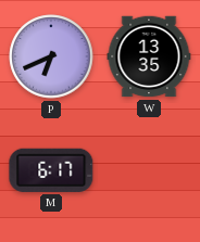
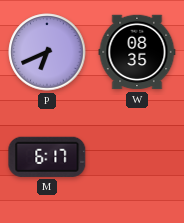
W: 13:35 -> 08:35 (137, 52)
